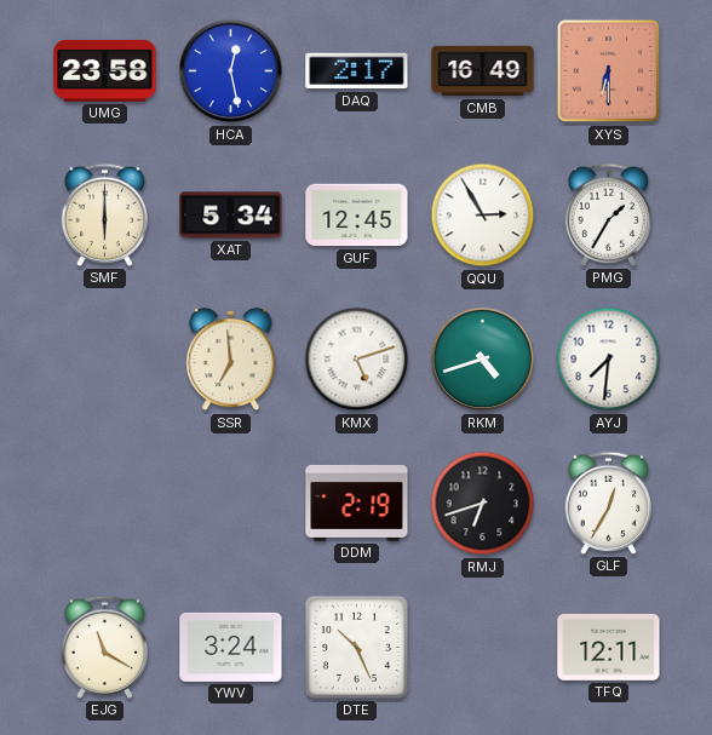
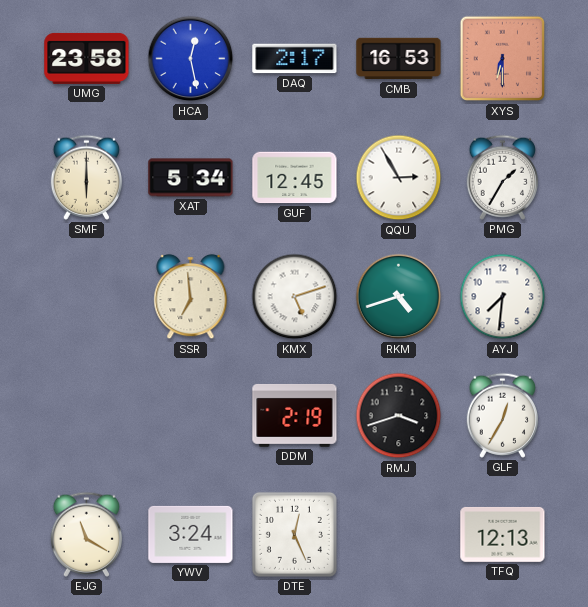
CMB: 16:49 -> 16:53 (399, 59)
RMJ: 6:42 -> 3:42 (399, 416)
DTE: 10:26 -> 12:26 (294, 534)
TFQ: 12:11 -> 12:13 (503, 534)
